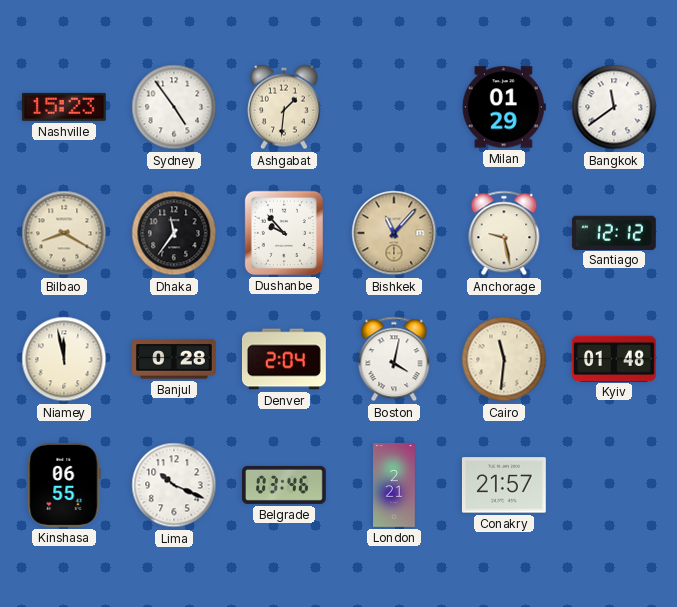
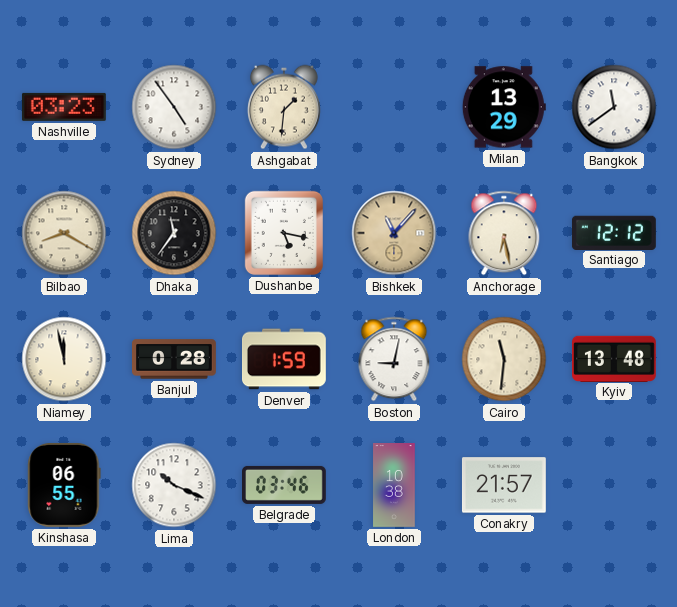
Nashville: 15:23 -> 03:23 (64, 107)
Milan: 01:29 -> 13:29 (504, 107)
Dushanbe: 9:53 -> 5:17 (284, 233)
Anchorage: 9:28 -> 6:28 (504, 233)
Denver: 2:04 -> 1:59 (285, 359)
Boston: 4:02 -> 9:02 (394, 359)
Kyiv: 01:48 -> 13:48 (615, 358)
London: 2:21 -> 10:38 (394, 486)
